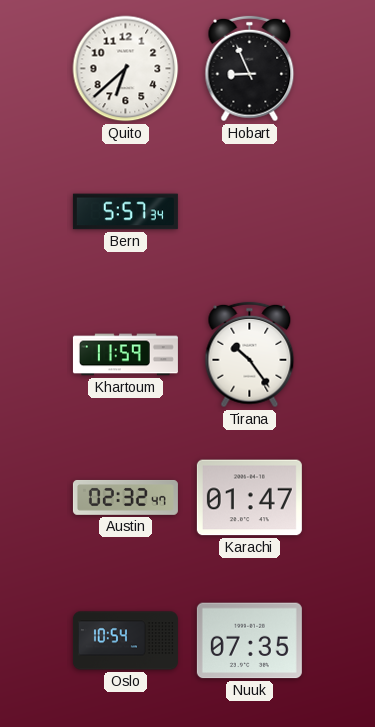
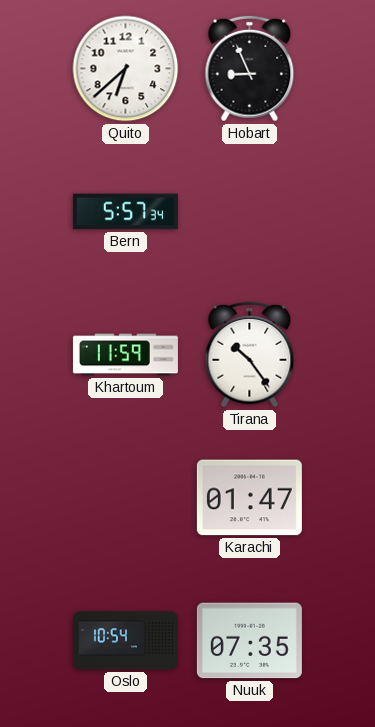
Austin: 02:32 -> none (125, 497)
